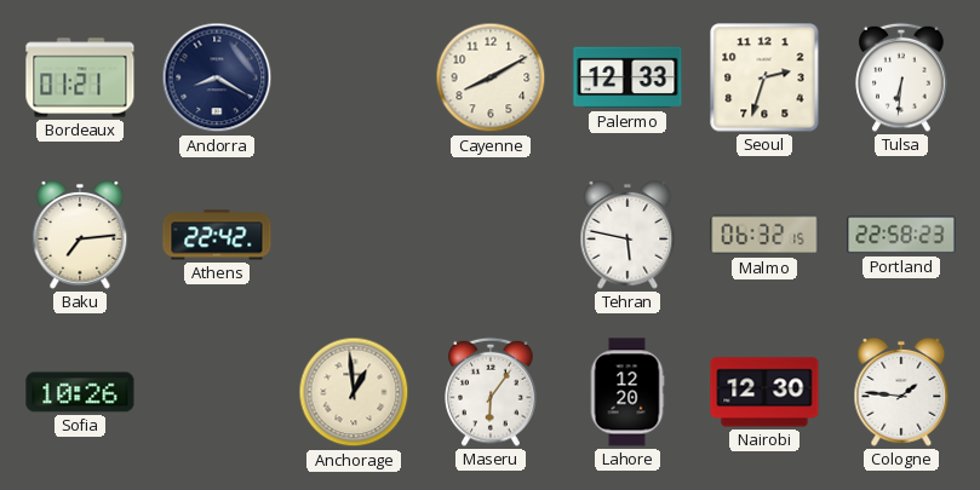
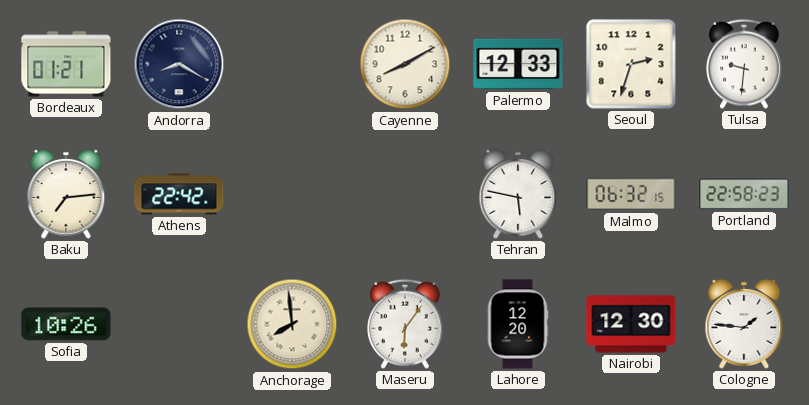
Tulsa: 6:31 -> 9:31 (744, 64)
Anchorage: 12:59 -> 7:59 (292, 324)
